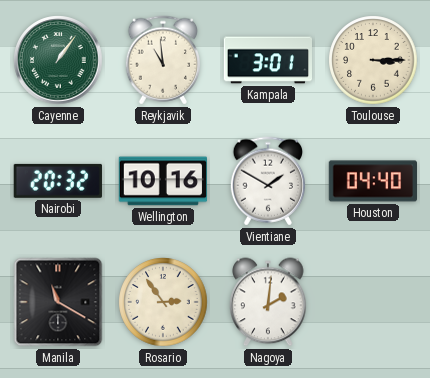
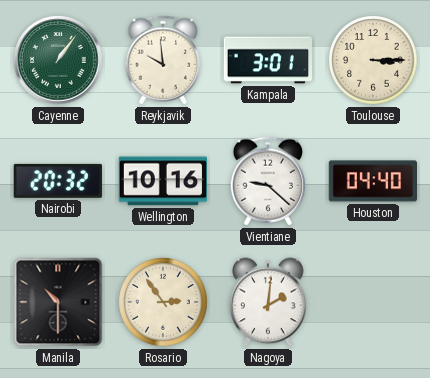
Reykjavik: 10:59 -> 9:59 (162, 60)
Vientiane: 1:50 -> 9:22 (267, 181)
Manila: 11:20 -> 10:30 (58, 302)
